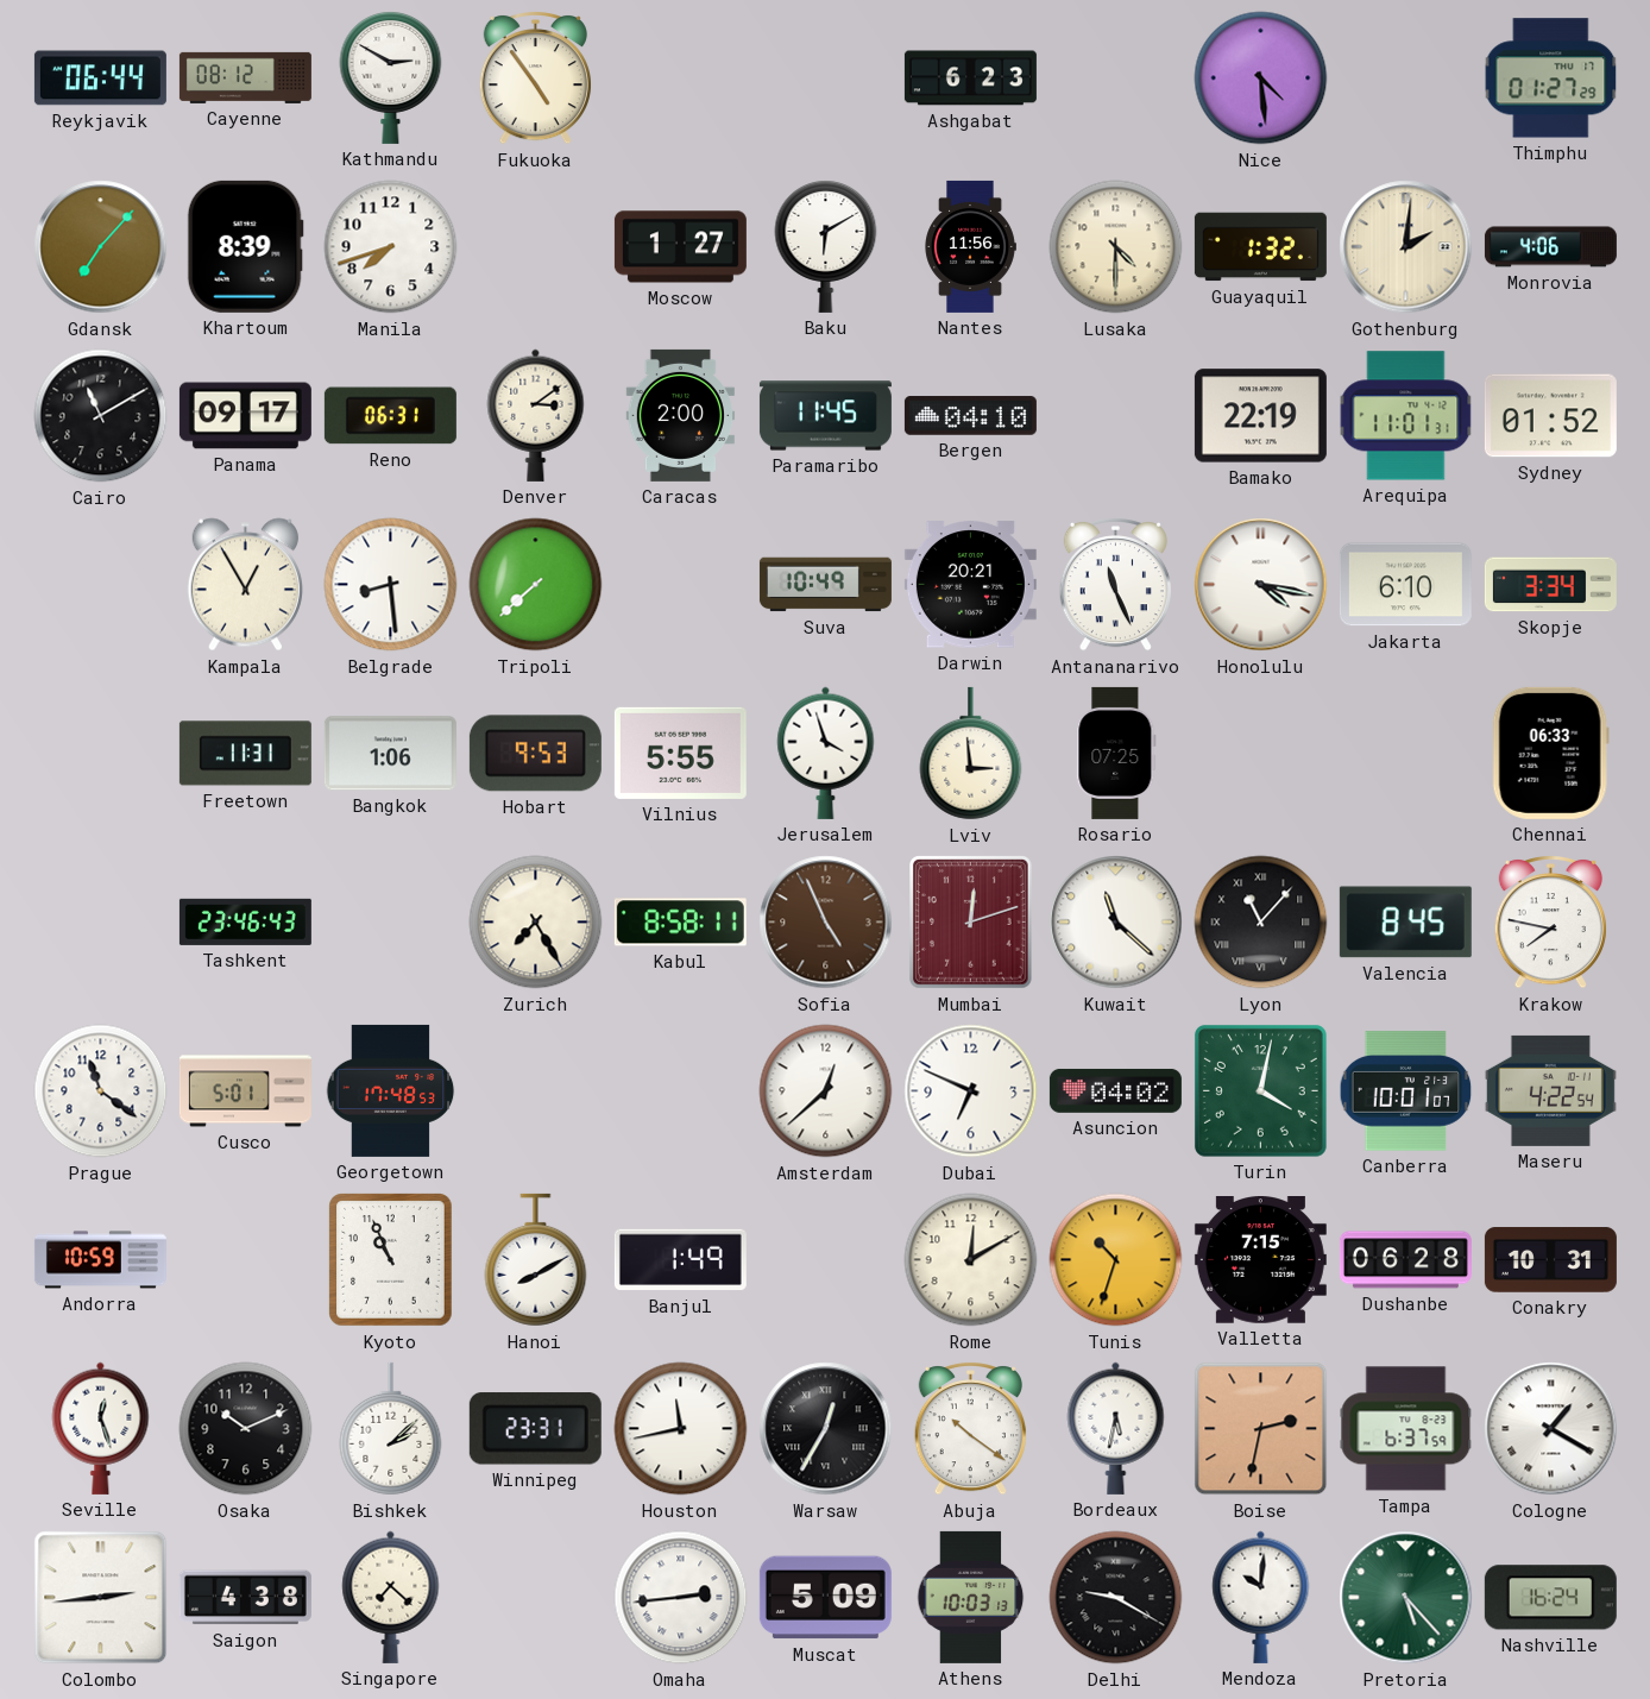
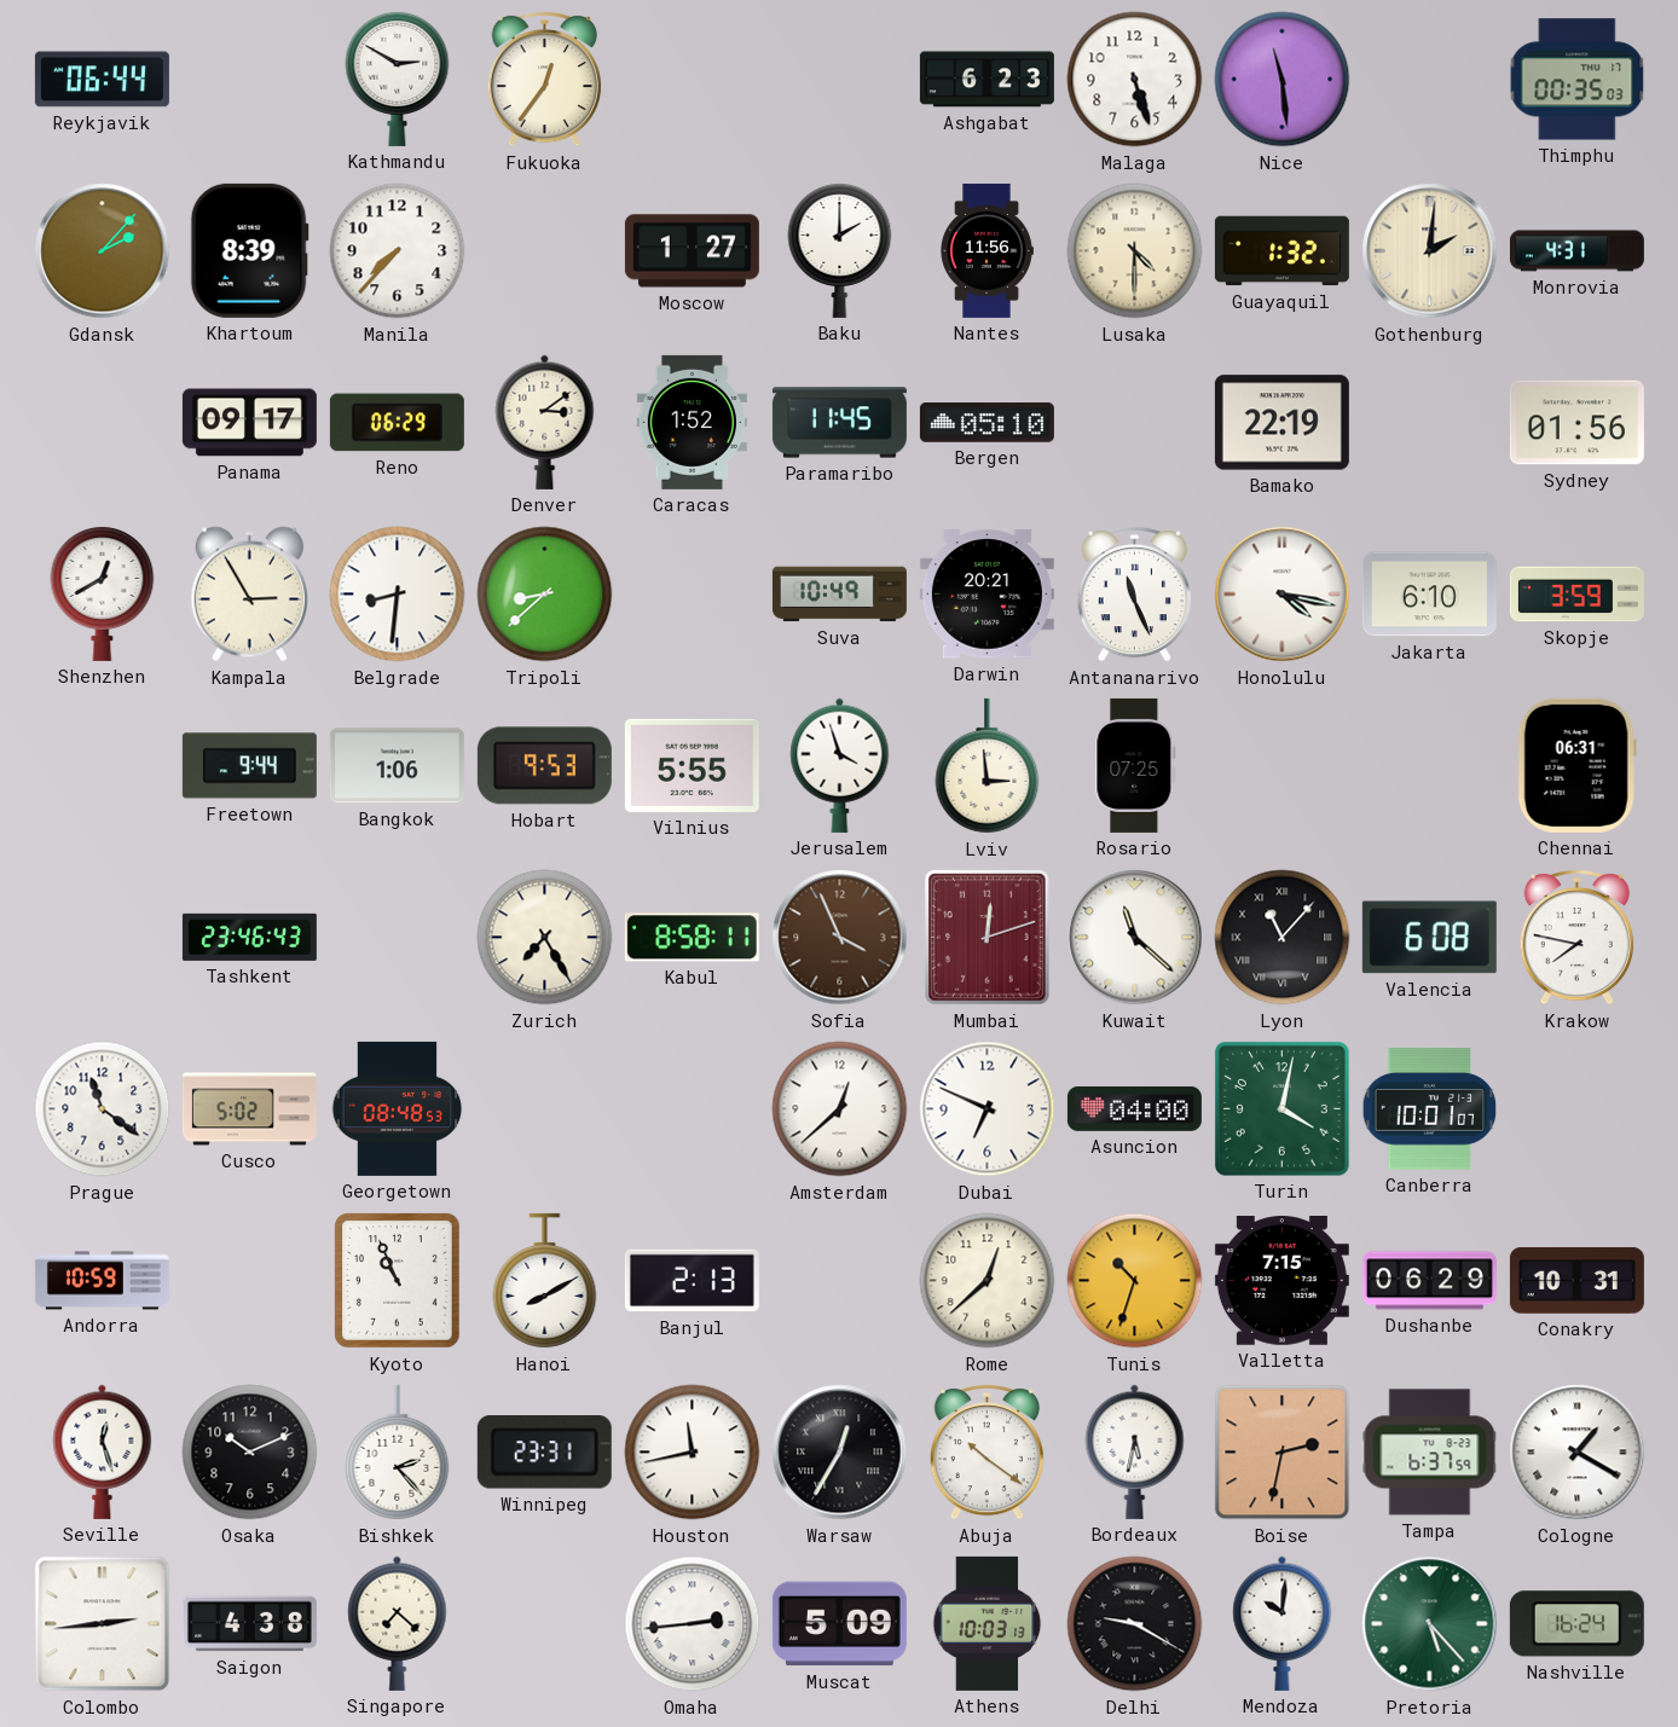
Cayenne: 08:12 -> none (245, 77)
Fukuoka: 4:54 -> 12:36 (544, 79)
Malaga: none -> 5:27 (1135, 80)
Nice: 4:29 -> 11:29 (1283, 80)
Thimphu: 01:27 -> 00:35 (1578, 80)
Gdansk: 7:07 -> 2:07 (103, 251)
Manila: 7:42 -> 7:37 (398, 251)
Baku: 6:10 -> 2:00 (840, 251)
Monrovia: 4:06 -> 4:31 (1576, 251)
Cairo: 11:10 -> none (101, 416)
Reno: 06:31 -> 06:29 (397, 423)
Caracas: 2:00 -> 1:52 (692, 422)
Bergen: 04:10 -> 05:10 (986, 423)
Arequipa: 11:01 -> none (1406, 416)
Sydney: 01:52 -> 01:56 (1576, 423)
Shenzhen: none -> 12:40 (103, 595)
Kampala: 12:55 -> 2:55 (249, 595)
Belgrade: 8:29 -> 8:31 (398, 595)
Tripoli: 7:38 -> 8:38 (545, 595)
Skopje: 3:34 -> 3:59 (1576, 595)
Freetown: 11:31 -> 9:44 (249, 766)
Chennai: 06:33 -> 06:31 (1576, 765)
Sofia: 4:56 -> 3:56 (840, 938)
Valencia: 8:45 -> 6:08 (1429, 938)
Cusco: 5:01 -> 5:02 (249, 1109)
Georgetown: 17:48 -> 08:48 (398, 1108)
Asuncion: 04:02 -> 04:00 (1134, 1108)
Maseru: 4:22 -> none (1550, 1090)
Banjul: 1:49 -> 2:13 (692, 1281)
Rome: 12:10 -> 12:38 (988, 1281)
Dushanbe: 06:28 -> 06:29 (1429, 1281)
Bishkek: 2:08 -> 2:23 (398, 1453)
